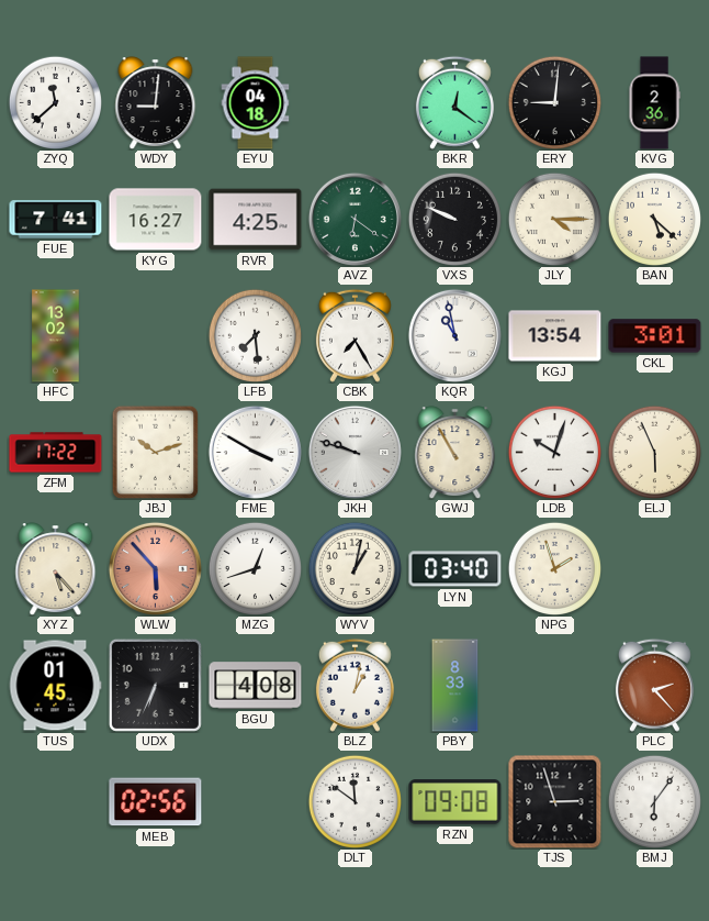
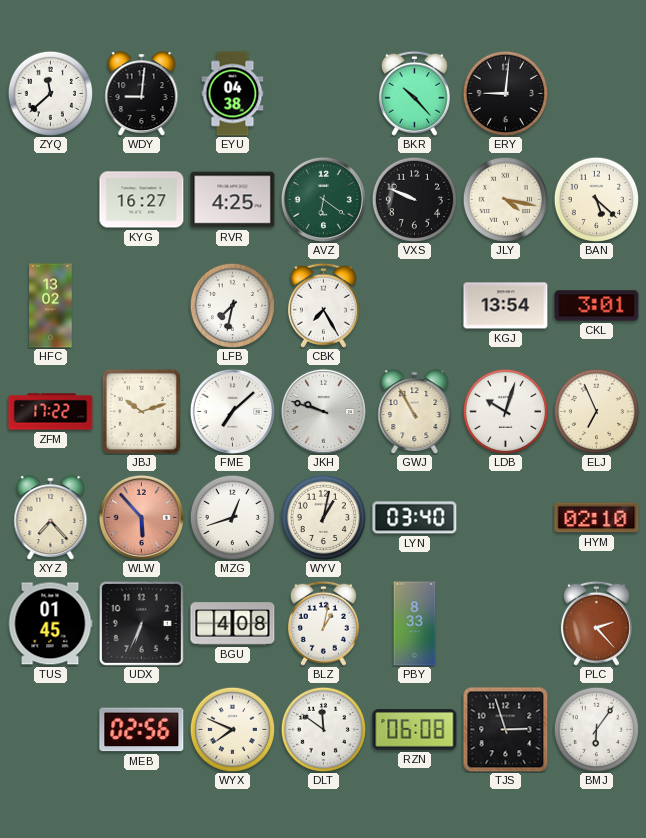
EYU: 04:18 -> 04:38 (233, 94)
BKR: 12:21 -> 10:23 (414, 93)
KVG: 2:36 -> none (654, 103)
FUE: 7:41 -> none (56, 220)
JLY: 4:15 -> 4:17 (505, 199)
LFB: 7:29 -> 7:32 (232, 305)
KQR: 10:58 -> none (454, 335)
FME: 3:50 -> 7:08 (232, 411)
ELJ: 5:56 -> 6:56 (596, 411)
XYZ: 5:23 -> 7:23 (51, 518)
NPG: 1:57 -> none (554, 568)
HYM: none -> 02:10 (597, 518)
WYX: none -> 7:49 (232, 729)
RZN: 09:08 -> 06:08 (415, 730)
